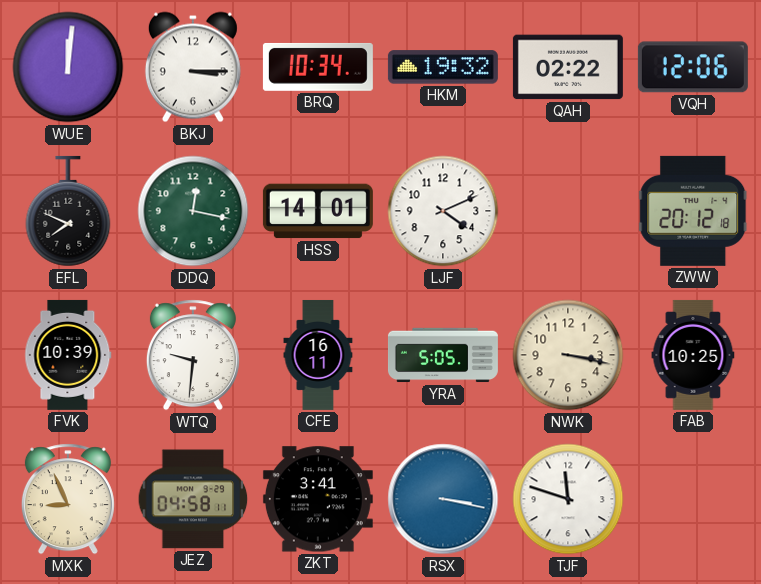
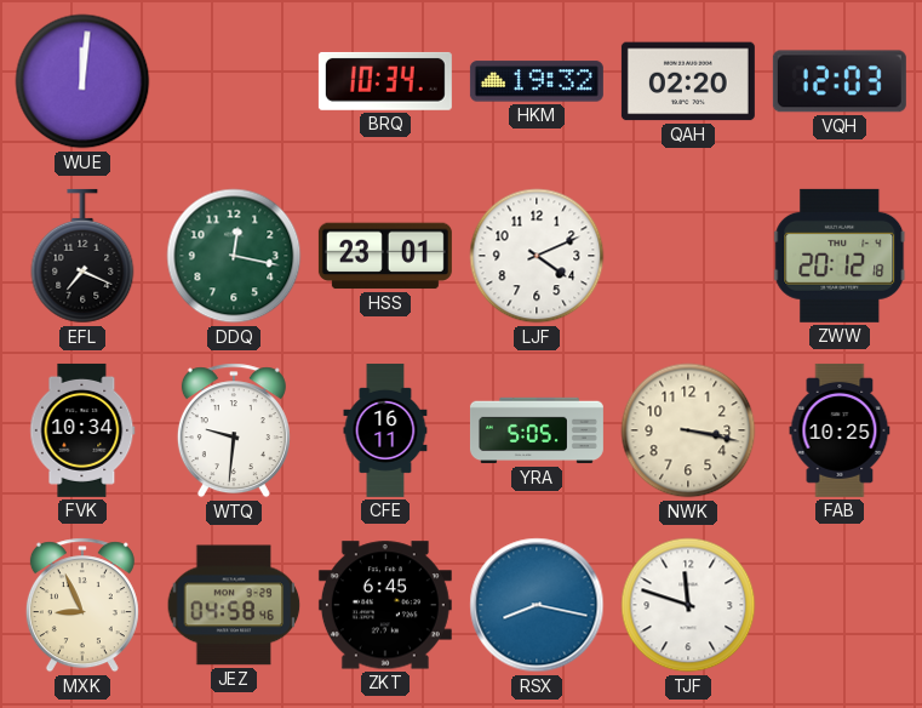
BKJ: 3:15 -> none (193, 67)
QAH: 02:22 -> 02:20 (688, 81)
VQH: 12:06 -> 12:03 (840, 81)
EFL: 7:49 -> 7:19 (82, 256)
HSS: 14:01 -> 23:01 (385, 256)
FVK: 10:39 -> 10:34 (82, 430)
JEZ: 04:58:11 -> 04:58:46 (234, 605)
ZKT: 3:41 -> 6:45 (385, 605)
RSX: 3:17 -> 8:17 (537, 605)
